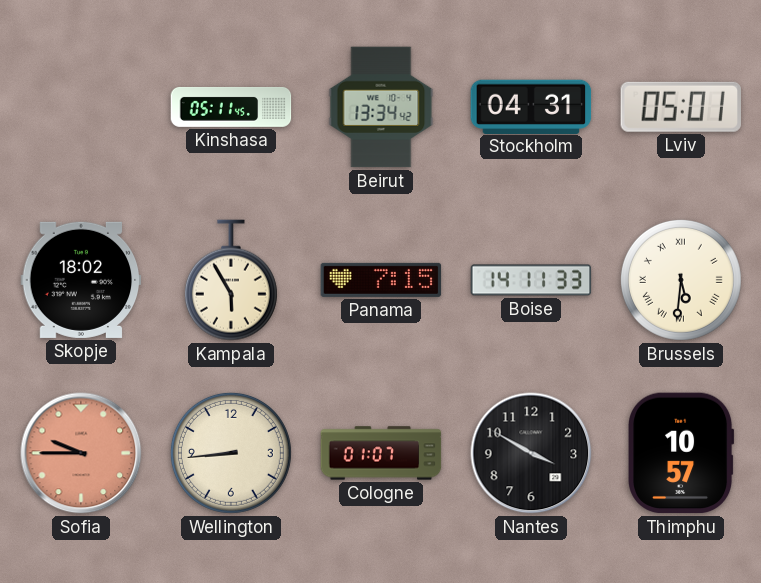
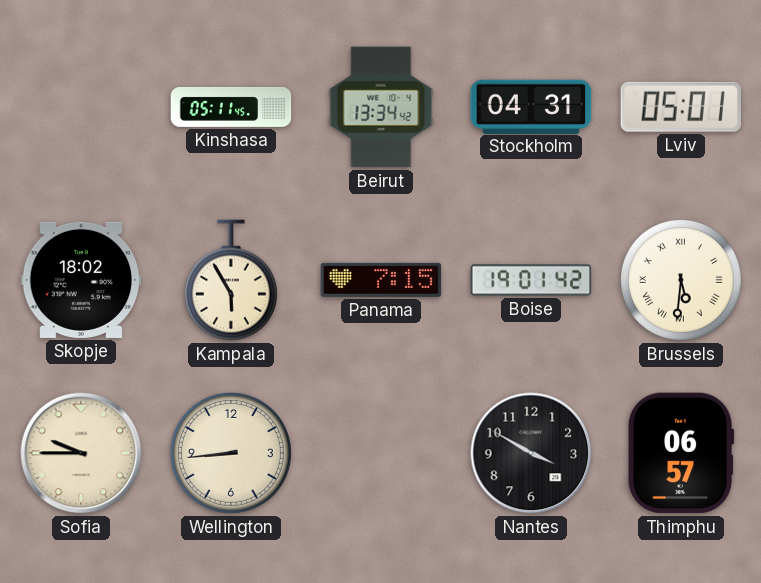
Boise: 14:11 -> 19:01 (531, 280)
Sofia dial: salmon -> cream (81, 453)
Cologne: 01:07 -> none (381, 453)
Thimphu: 10:57 -> 06:57 (682, 453)
